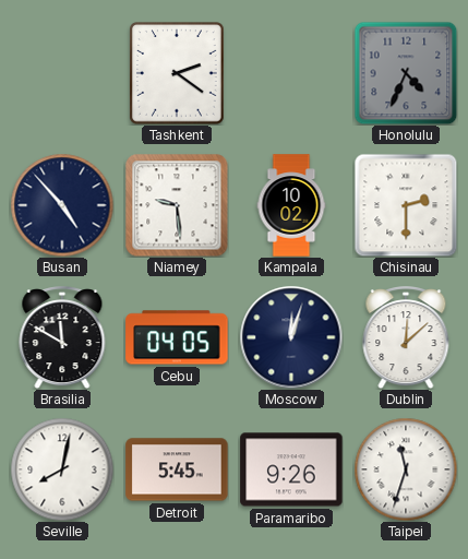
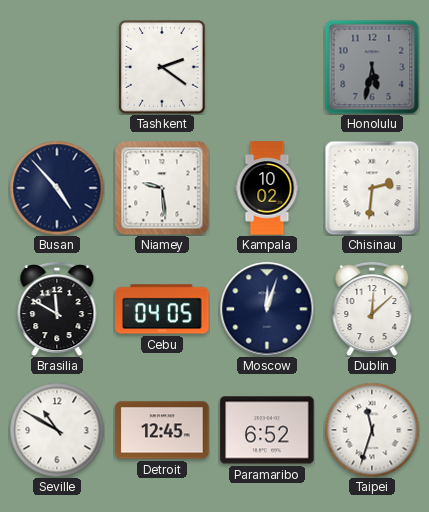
Honolulu: 4:34 -> 5:32 (372, 67)
Chisinau: 2:30 -> 2:31 (372, 188)
Seville: 8:02 -> 10:50 (57, 430)
Detroit: 5:45 -> 12:45 (162, 430)
Paramaribo: 9:26 -> 6:52 (267, 430)
